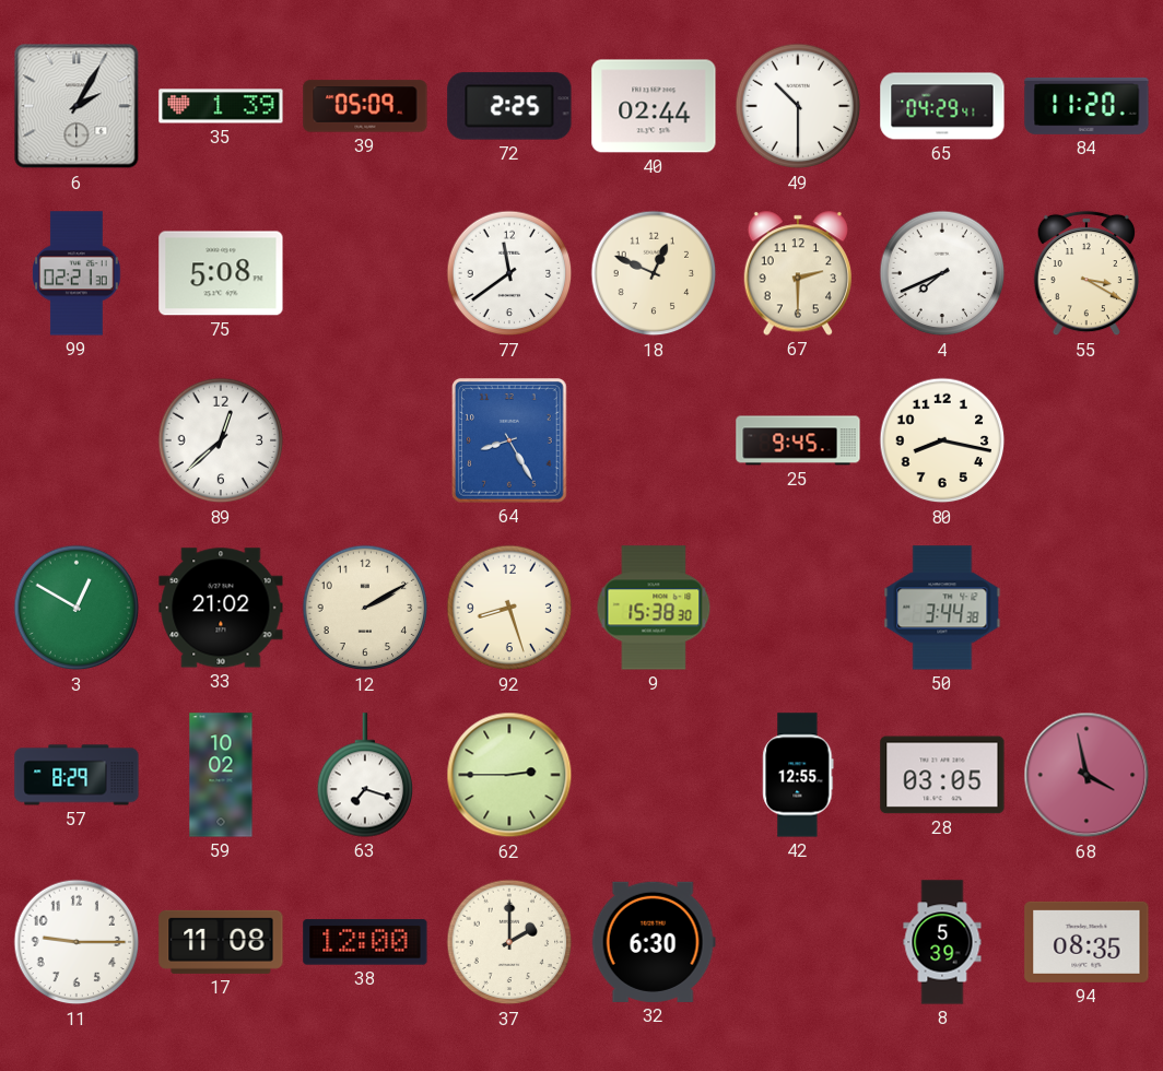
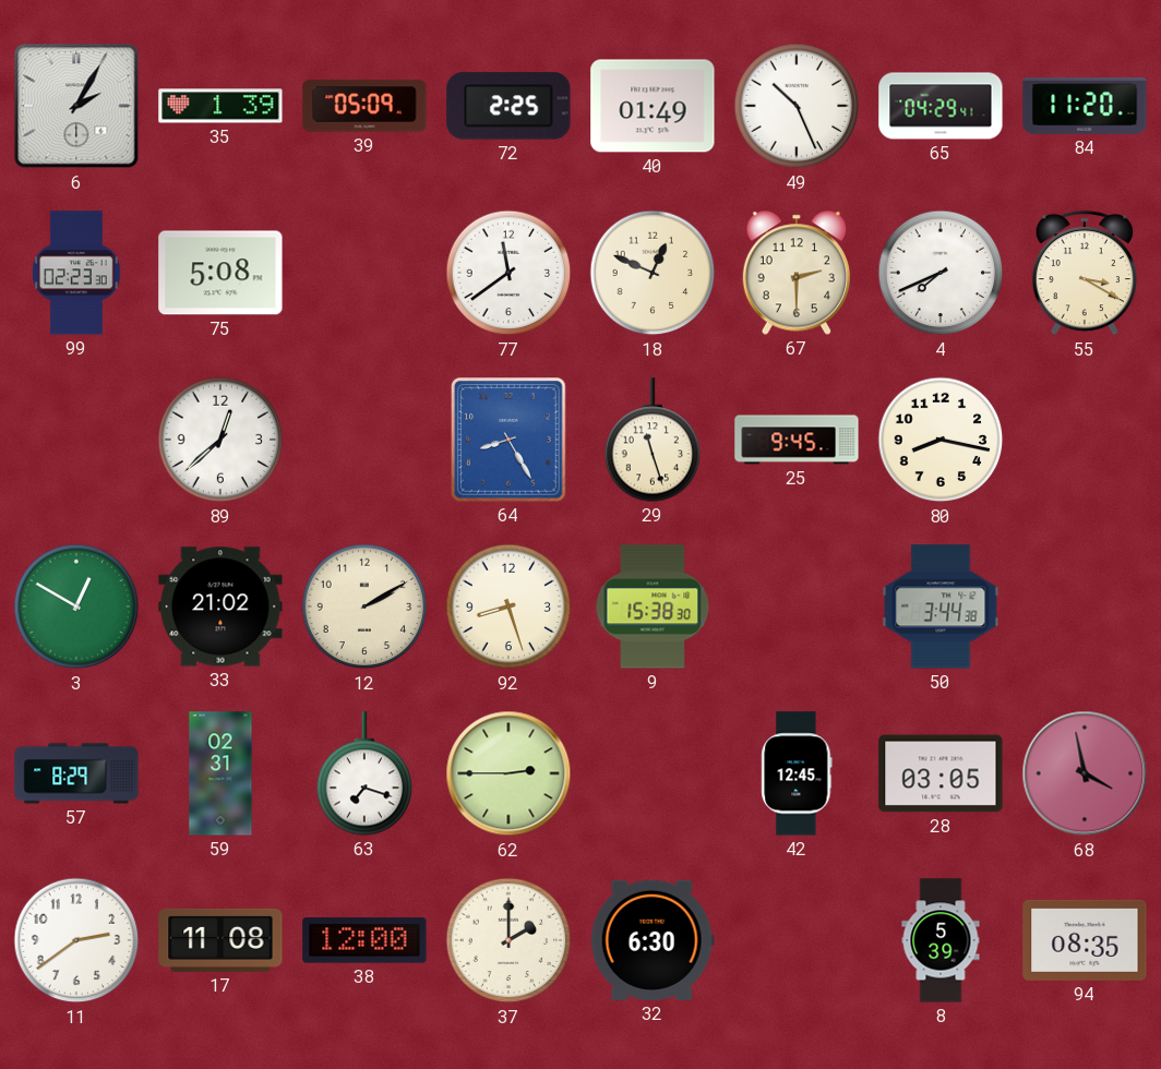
40: 02:44 -> 01:49 (653, 106)
49: 10:30 -> 10:26 (797, 106)
99: 02:21 -> 02:23 (76, 273)
29: none -> 11:27 (653, 440)
59: 10:02 -> 02:31 (220, 773)
42: 12:55 -> 12:45 (797, 773)
11: 9:15 -> 2:39 (76, 940)
